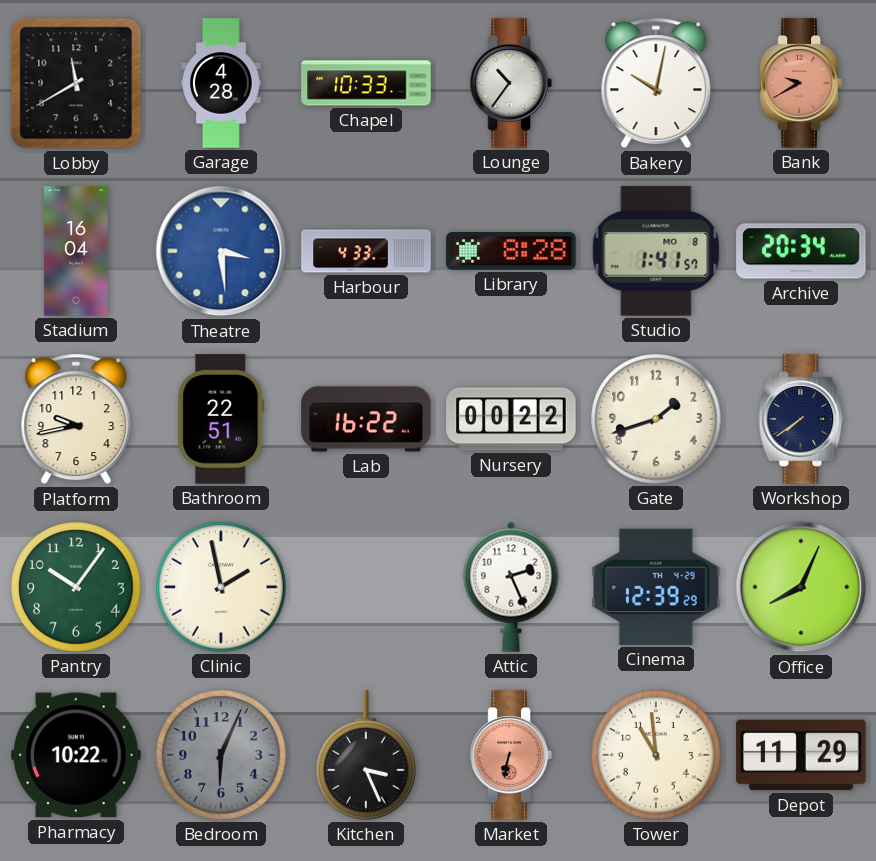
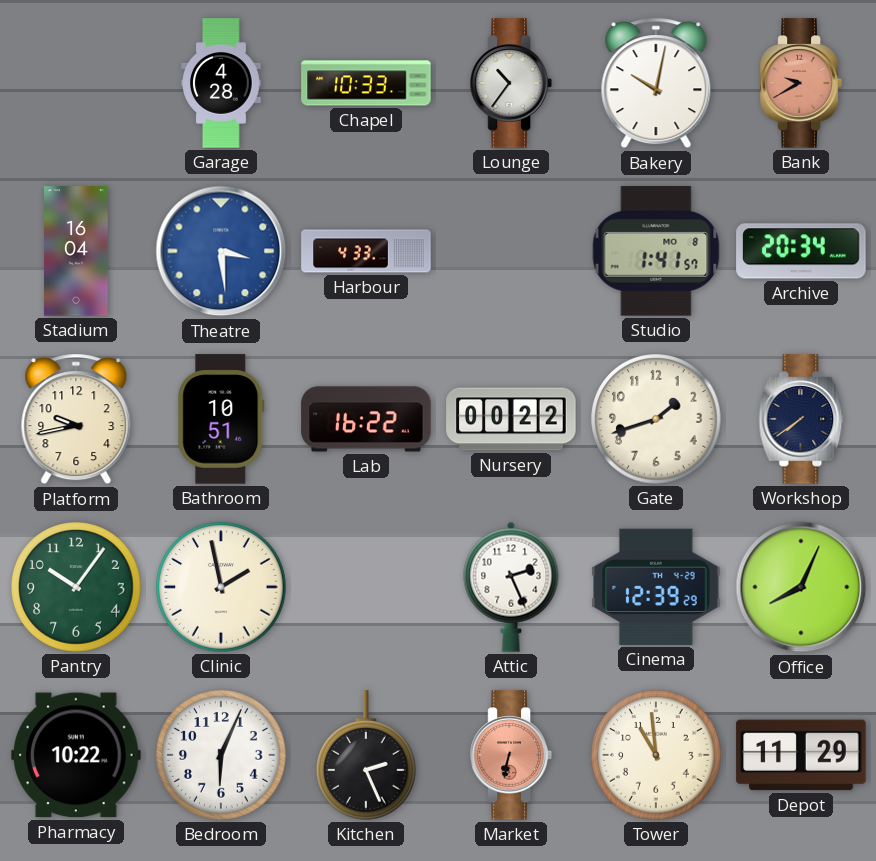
Lobby: 11:40 -> none (76, 83)
Library: 8:28 -> none (511, 252)
Bathroom: 22:51 -> 10:51 (221, 419)
Bedroom dial: grey -> white (221, 755)
Kitchen: 3:26 -> 2:26 (367, 755)
